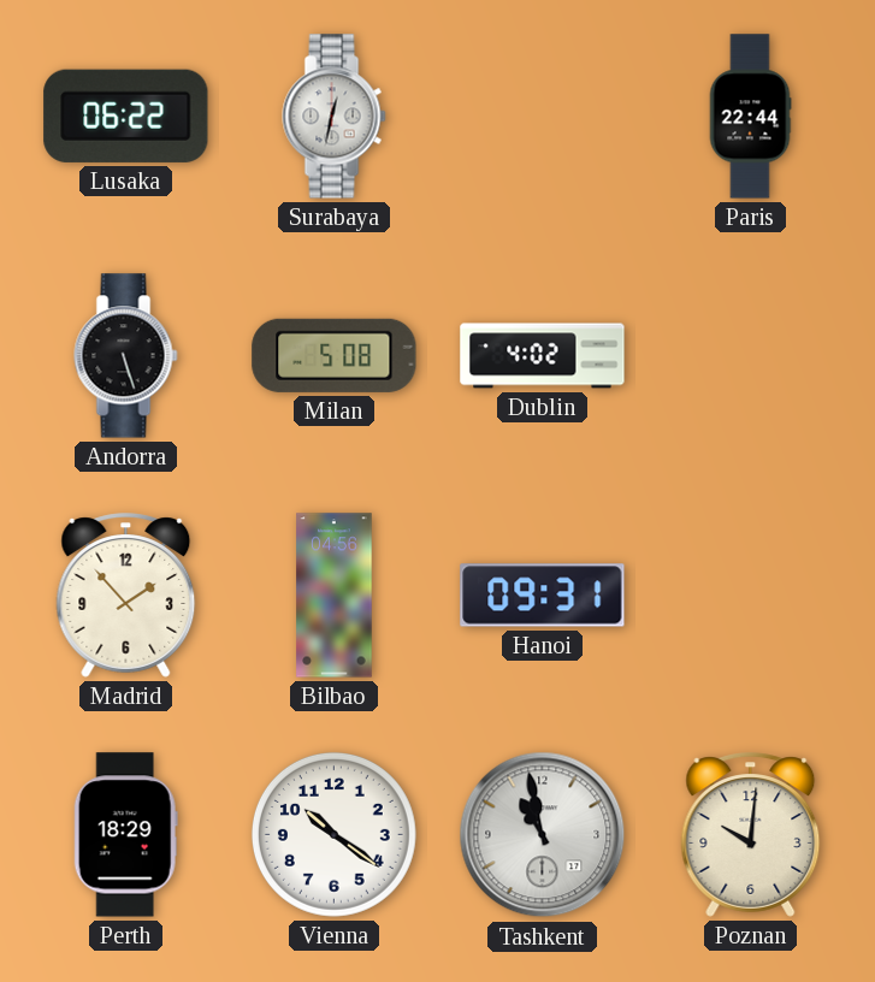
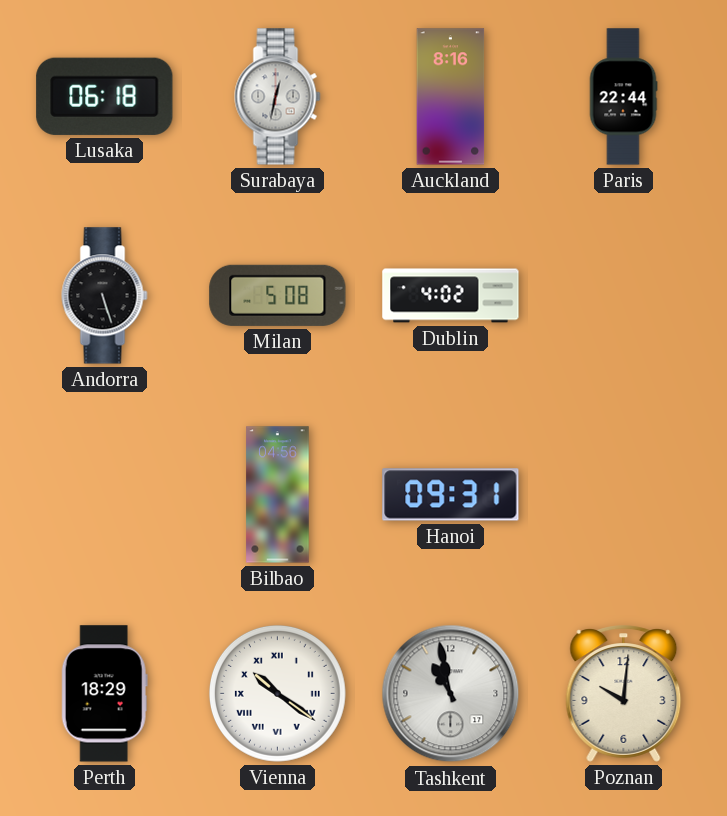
Lusaka: 06:22 -> 06:18 (105, 96)
Auckland: none -> 8:16 (451, 97)
Madrid: 1:53 -> none (126, 596)
Vienna numerals: Arabic -> Roman (277, 693)
